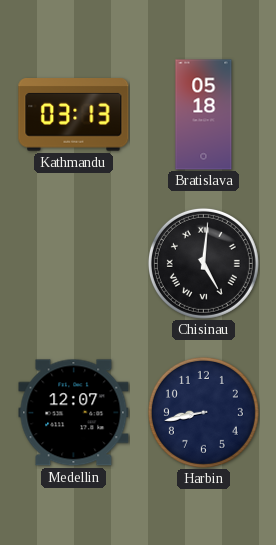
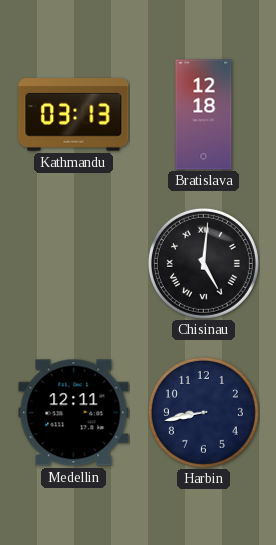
Bratislava: 05:18 -> 12:18 (204, 115)
Medellin: 12:07 -> 12:11 (74, 413)
